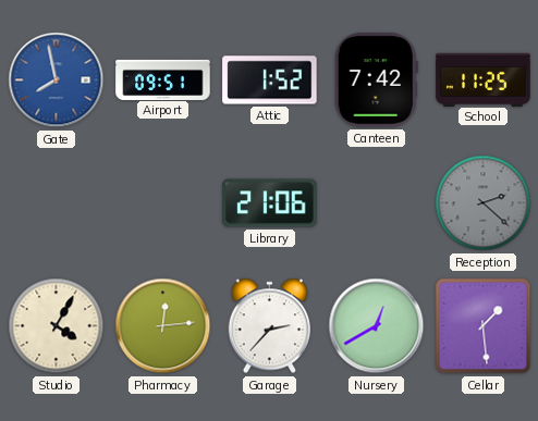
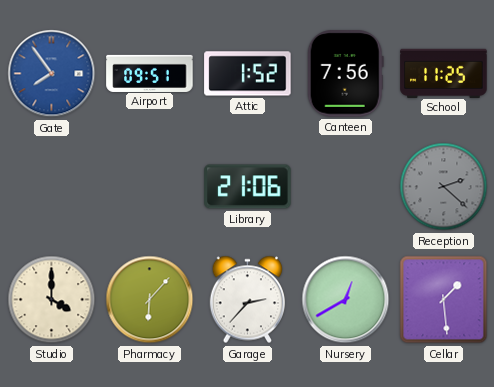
Gate: 7:58 -> 7:54 (52, 74)
Canteen: 7:42 -> 7:56 (345, 74)
Studio: 4:05 -> 4:00 (52, 300)
Pharmacy: 12:14 -> 6:07 (150, 300)
